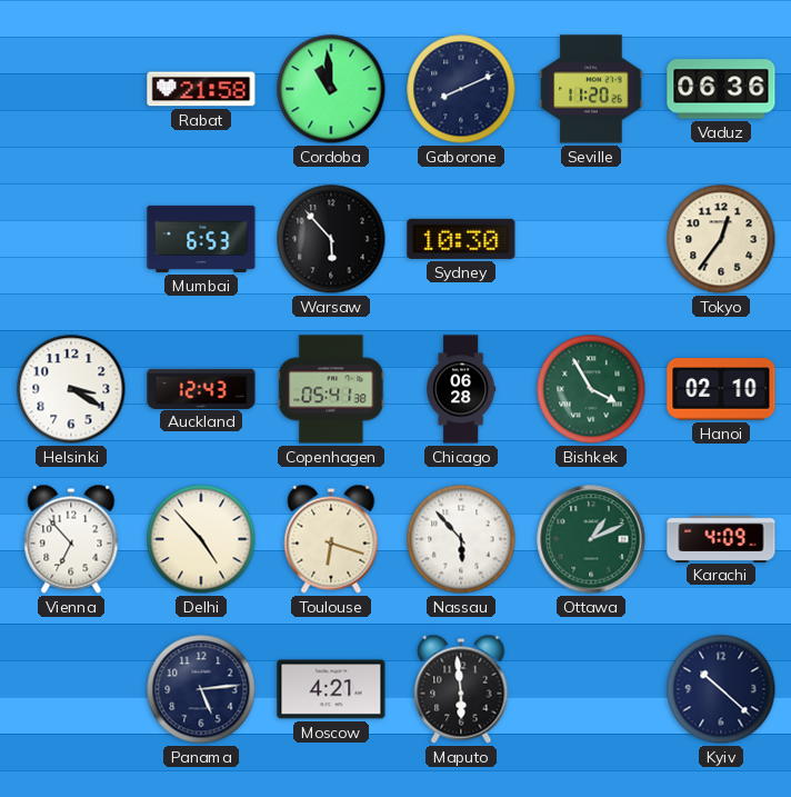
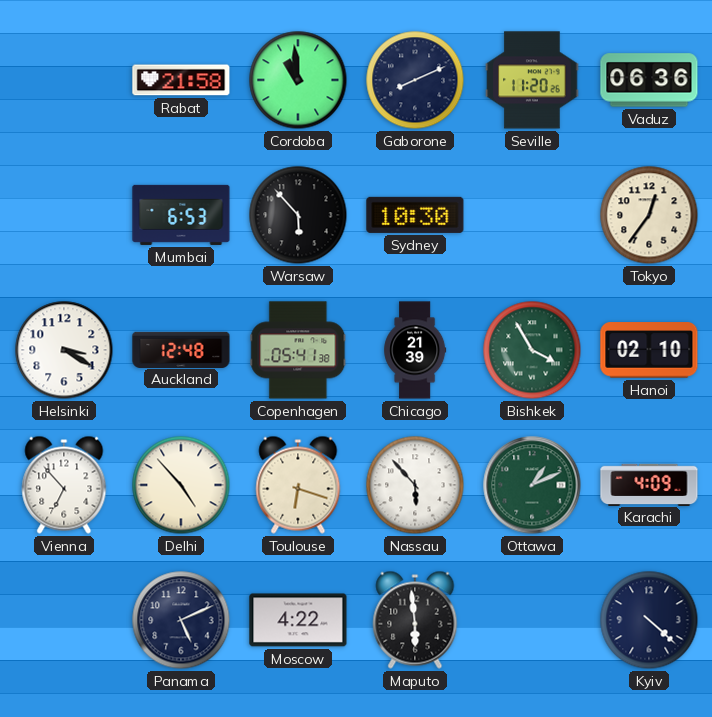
Auckland: 12:43 -> 12:48 (181, 349)
Chicago: 06:28 -> 21:39 (415, 350)
Panama: 5:14 -> 5:11 (181, 620)
Moscow: 4:21 -> 4:22 (298, 620)
Kyiv: 10:22 -> 4:22 (649, 620)
